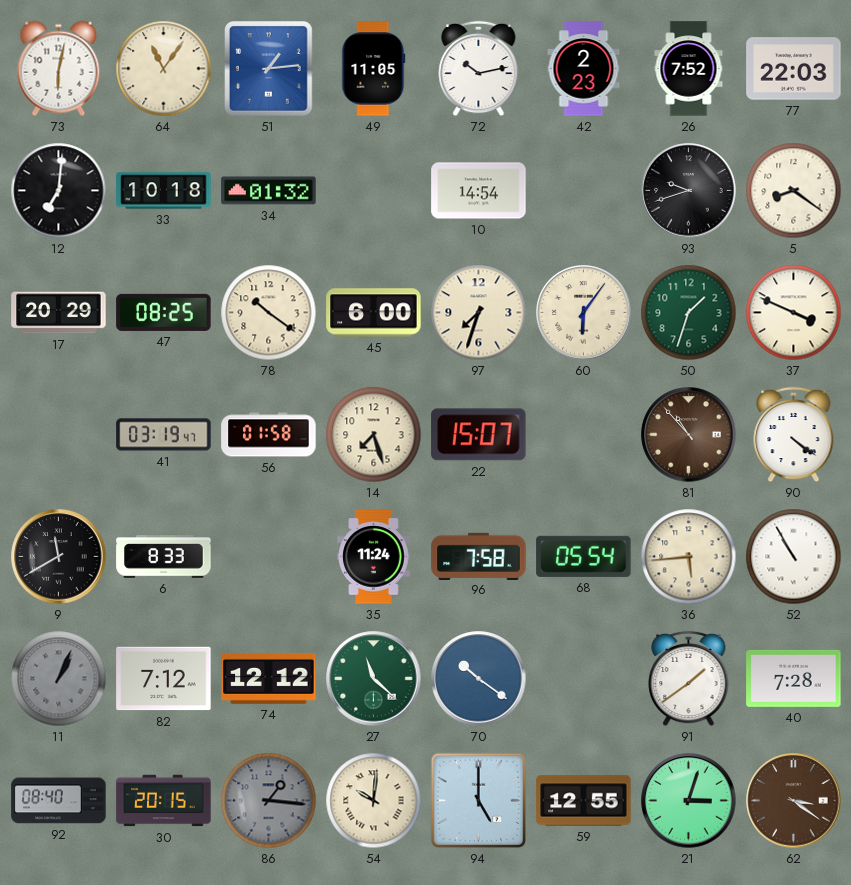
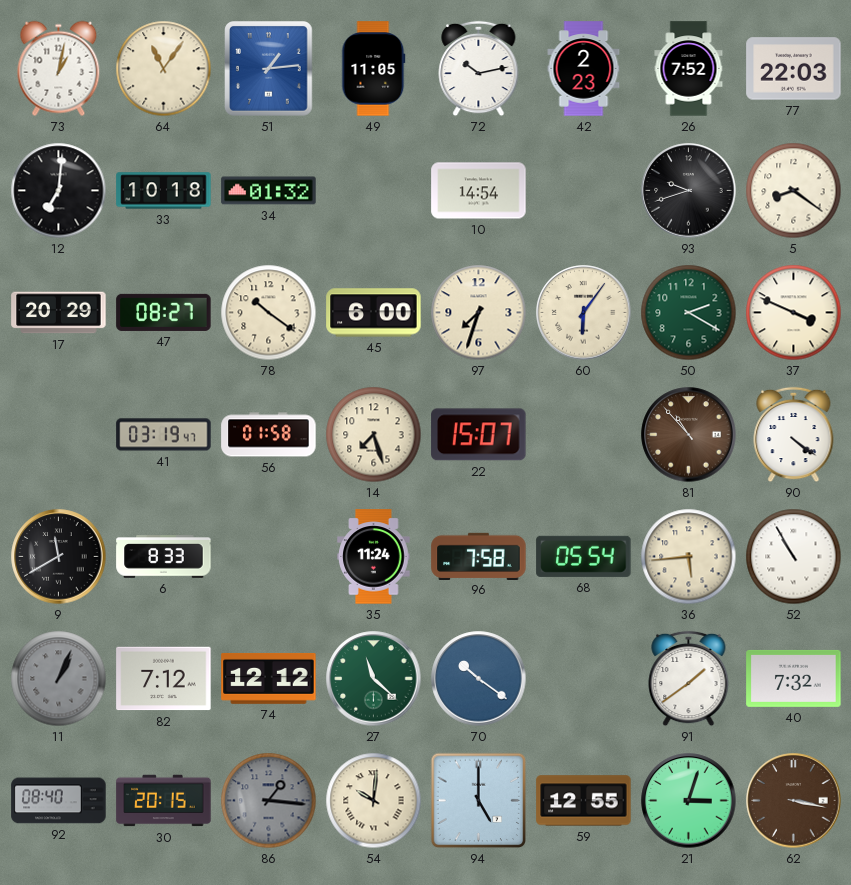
73: 6:02 -> 1:02 (59, 69)
47: 08:25 -> 08:27 (164, 312)
50: 1:33 -> 2:20 (689, 313)
40: 7:28 -> 7:32 (794, 678)
62: 3:21 -> 3:17 (794, 801)
